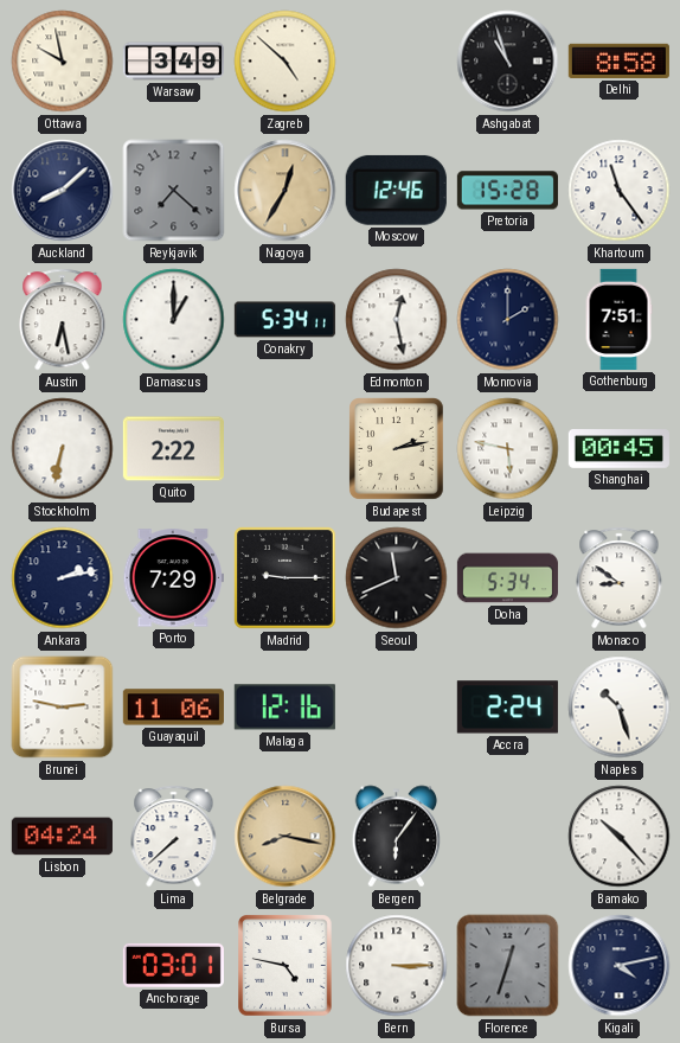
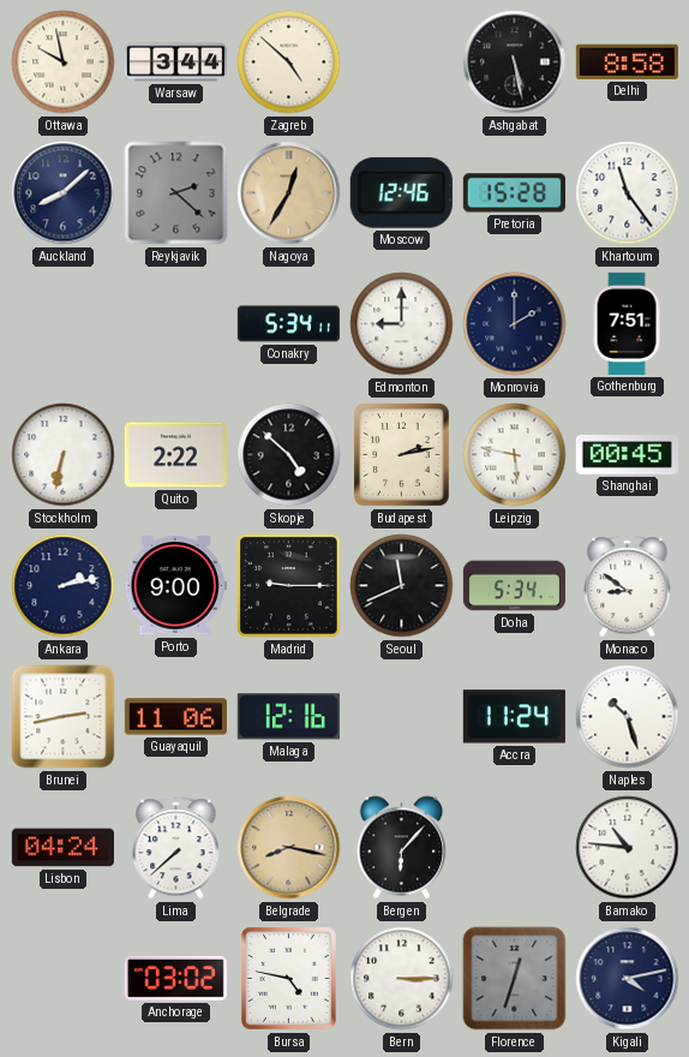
Warsaw: 3:49 -> 3:44 (175, 62)
Ashgabat: 10:57 -> 5:28 (515, 62)
Reykjavik: 7:22 -> 2:22 (176, 193)
Austin: 6:28 -> none (63, 320)
Damascus: 1:00 -> none (174, 320)
Edmonton: 12:28 -> 9:00 (402, 324)
Skopje: none -> 4:52 (289, 455)
Porto: 7:29 -> 9:00 (175, 586)
Brunei: 2:47 -> 2:43 (64, 717)
Accra: 2:24 -> 11:24 (514, 717)
Bergen: 6:06 -> 6:07 (402, 848)
Bamako: 10:23 -> 10:46 (628, 848)
Anchorage: 03:01 -> 03:02 (175, 978)
